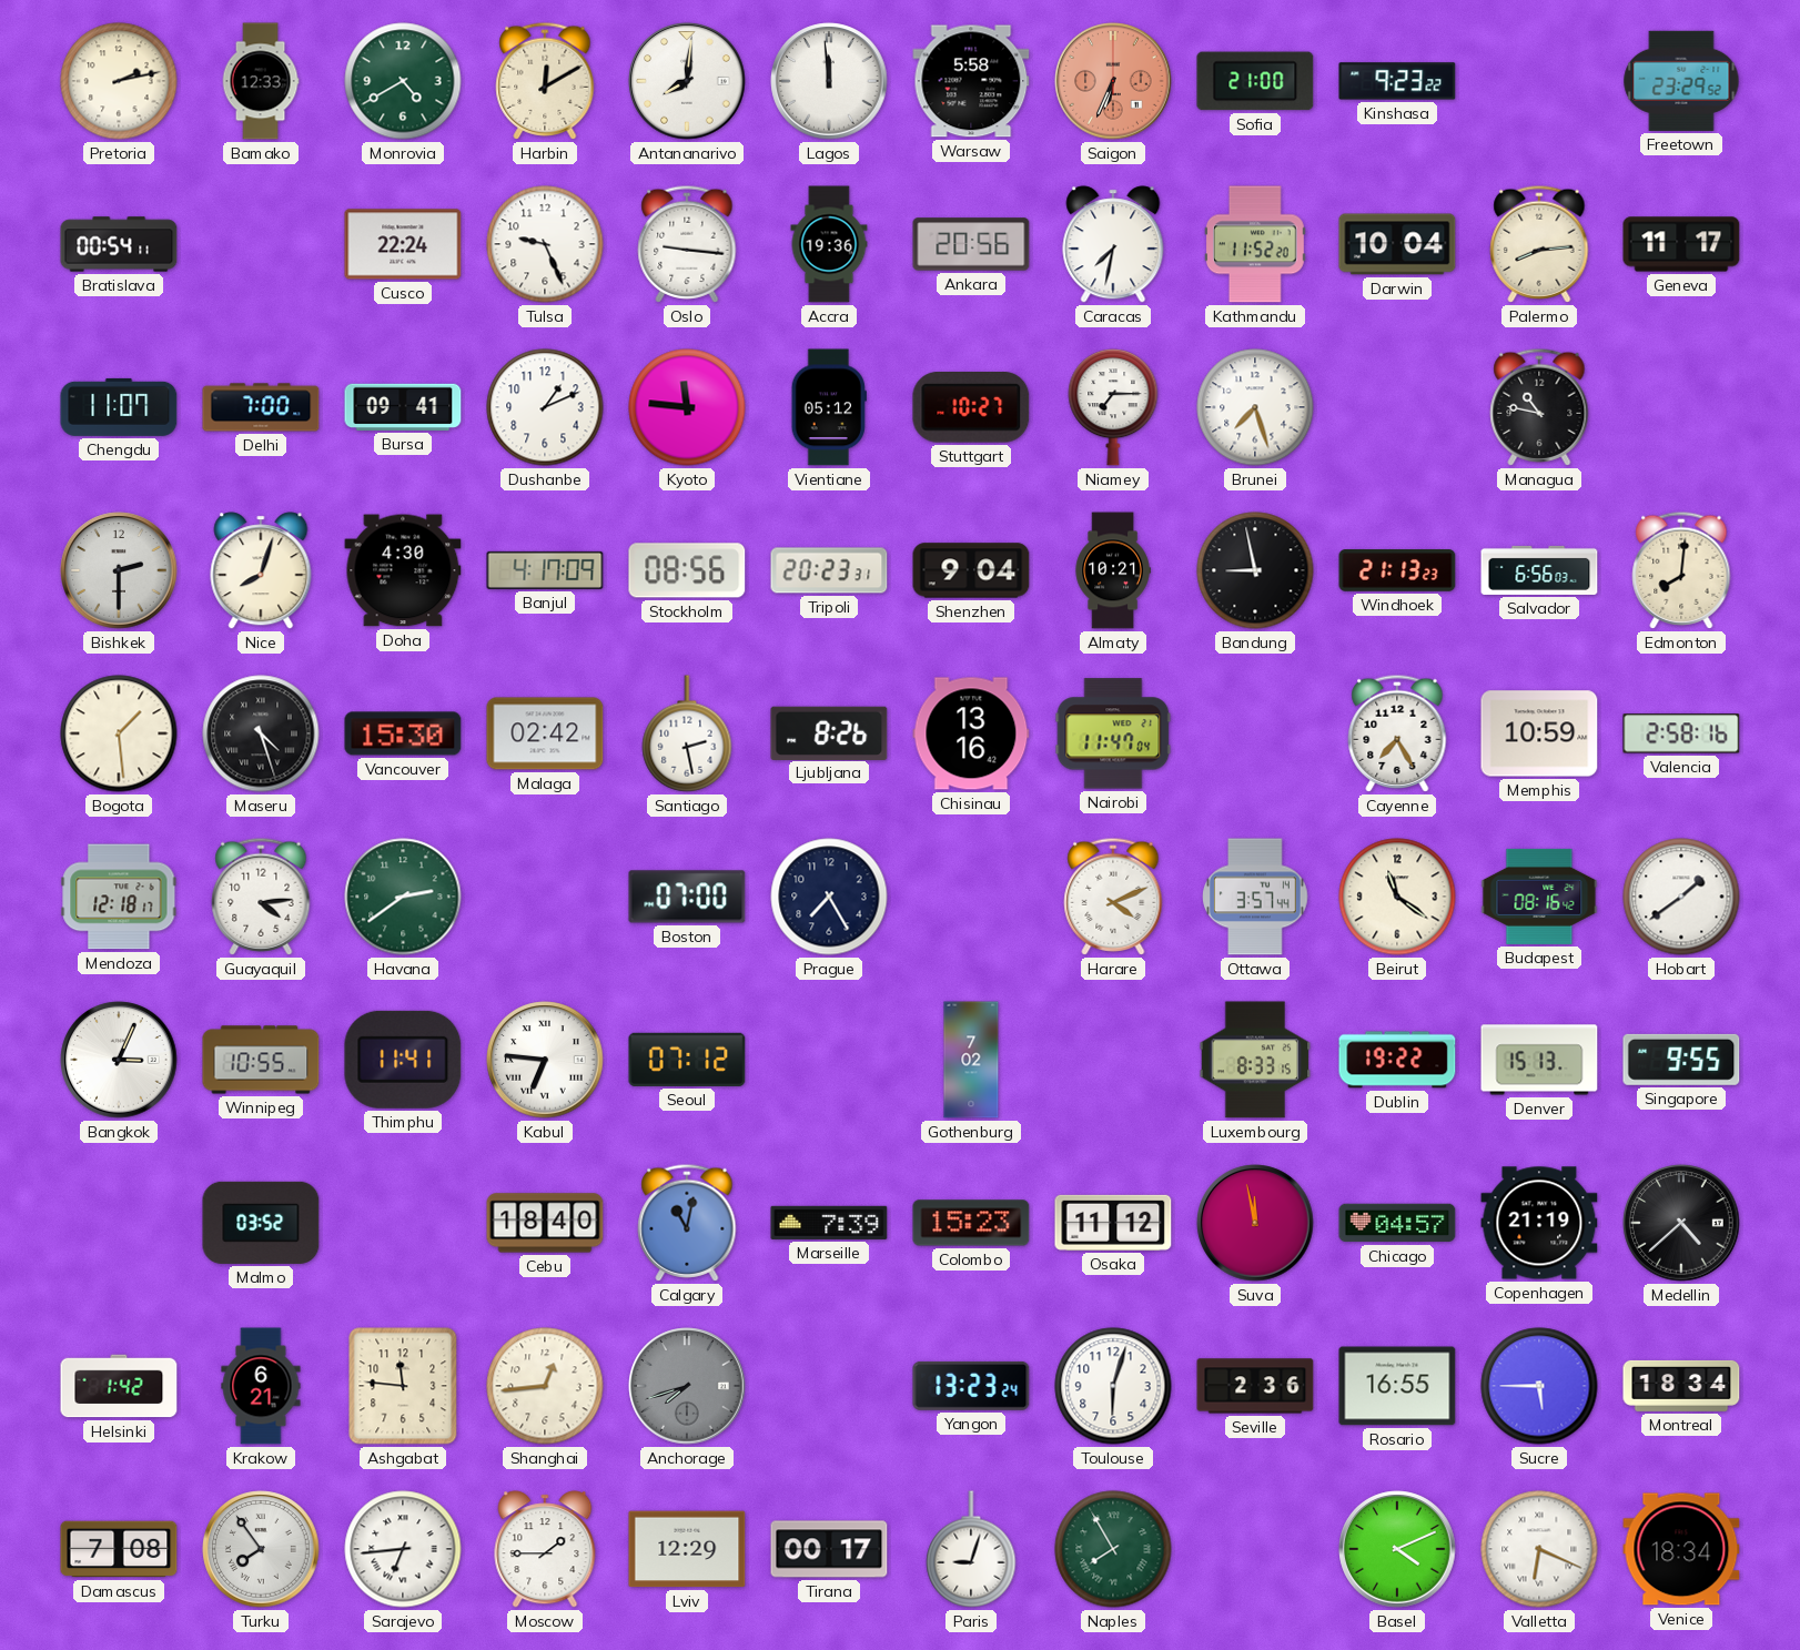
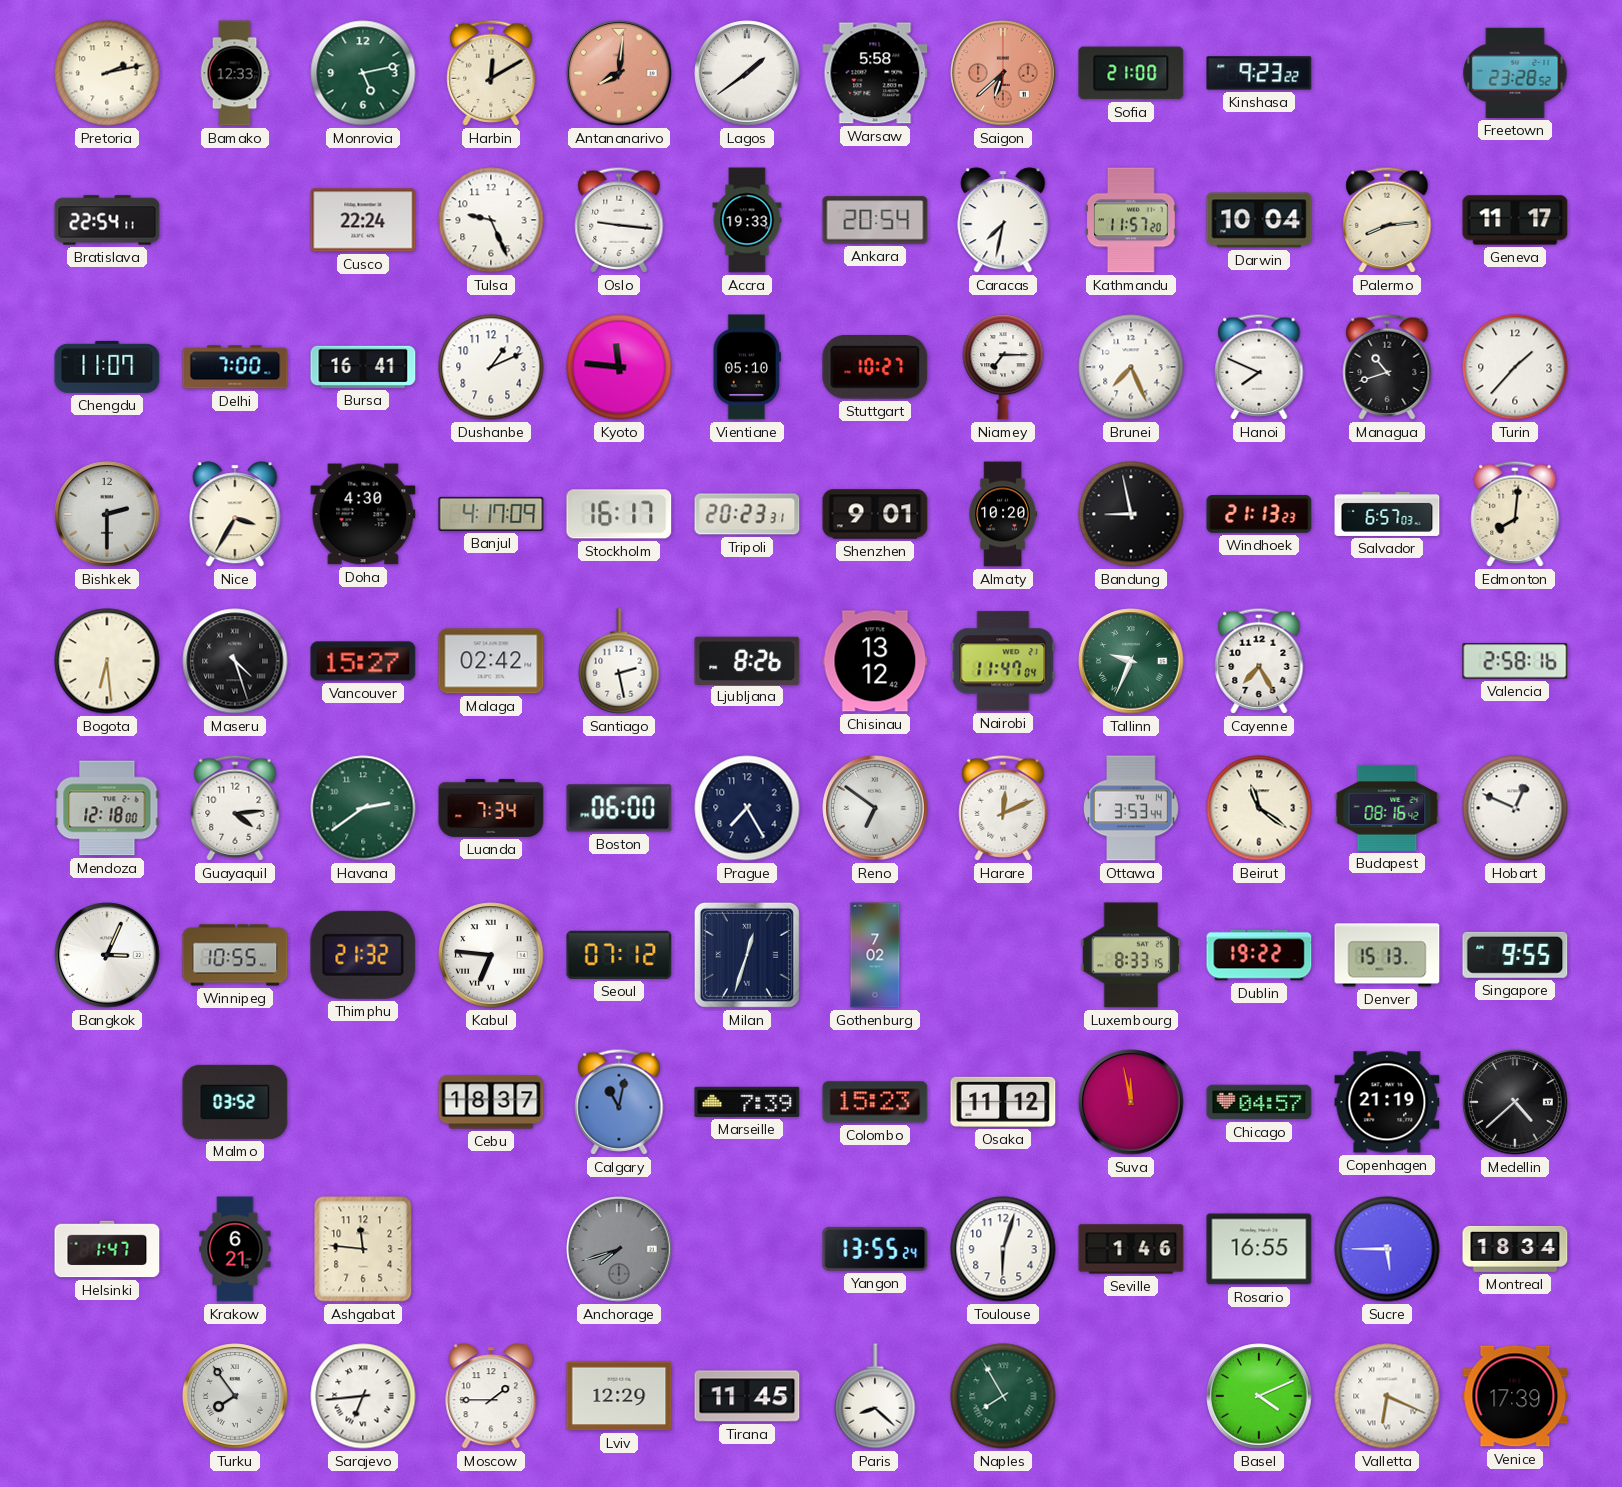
Monrovia: 4:40 -> 5:13 (363, 73)
Antananarivo dial: white -> salmon (619, 73)
Lagos: 11:59 -> 1:39 (747, 73)
Saigon: 6:34 -> 6:38 (1003, 73)
Freetown: 23:29 -> 23:28 (1515, 73)
Bratislava: 00:54 -> 22:54 (107, 220)
Accra: 19:36 -> 19:33 (747, 220)
Ankara: 20:56 -> 20:54 (875, 220)
Kathmandu: 11:52 -> 11:57 (1131, 220)
Bursa: 09:41 -> 16:41 (363, 367)
Vientiane: 05:12 -> 05:10 (747, 367)
Brunei: 7:27 -> 7:26 (1131, 367)
Hanoi: none -> 7:49 (1259, 367)
Managua: 10:47 -> 10:42 (1387, 367)
Turin: none -> 1:37 (1515, 367)
Nice: 8:03 -> 3:35 (235, 514)
Stockholm: 08:56 -> 16:17 (619, 514)
Shenzhen: 9:04 -> 9:01 (875, 514)
Almaty: 10:21 -> 10:20 (1003, 514)
Salvador: 6:56 -> 6:57 (1387, 514)
Bogota: 1:29 -> 6:29 (107, 661)
Vancouver: 15:30 -> 15:27 (363, 661)
Chisinau: 13:16 -> 13:12 (875, 661)
Tallinn: none -> 9:34 (1131, 661)
Memphis: 10:59 -> none (1539, 733)
Mendoza: 12:18:17 -> 12:18:00 (107, 808)
Luanda: none -> 7:34 (491, 808)
Boston: 07:00 -> 06:00 (619, 808)
Reno: none -> 6:51 (875, 808)
Harare: 4:11 -> 12:11 (1003, 808)
Ottawa: 3:57 -> 3:53 (1131, 808)
Hobart: 1:39 -> 12:49 (1515, 808)
Thimphu: 11:41 -> 21:32 (363, 955)
Milan: none -> 12:33 (747, 955)
Cebu: 18:40 -> 18:37 (491, 1102)
Helsinki: 1:42 -> 1:47 (107, 1249)
Shanghai: 12:44 -> none (545, 1386)
Yangon: 13:23 -> 13:55 (875, 1249)
Seville: 2:36 -> 1:46 (1131, 1249)
Damascus: 7:08 -> none (119, 1549)
Tirana: 00:17 -> 11:45 (747, 1396)
Paris: 9:03 -> 8:22 (875, 1396)
Venice: 18:34 -> 17:39 (1515, 1396)
